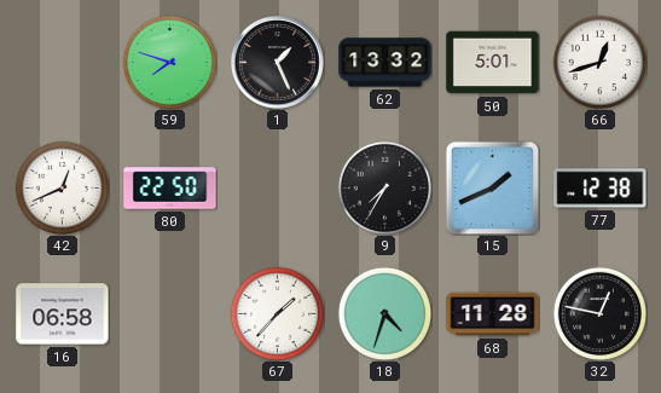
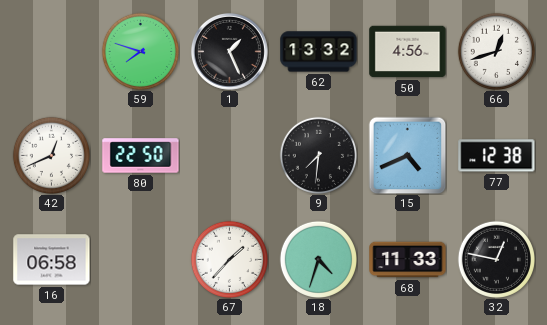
50: 5:01 -> 4:56 (408, 52)
9: 7:35 -> 7:31 (318, 155)
15: 1:41 -> 4:41 (407, 155)
68: 11:28 -> 11:33 (408, 260)
